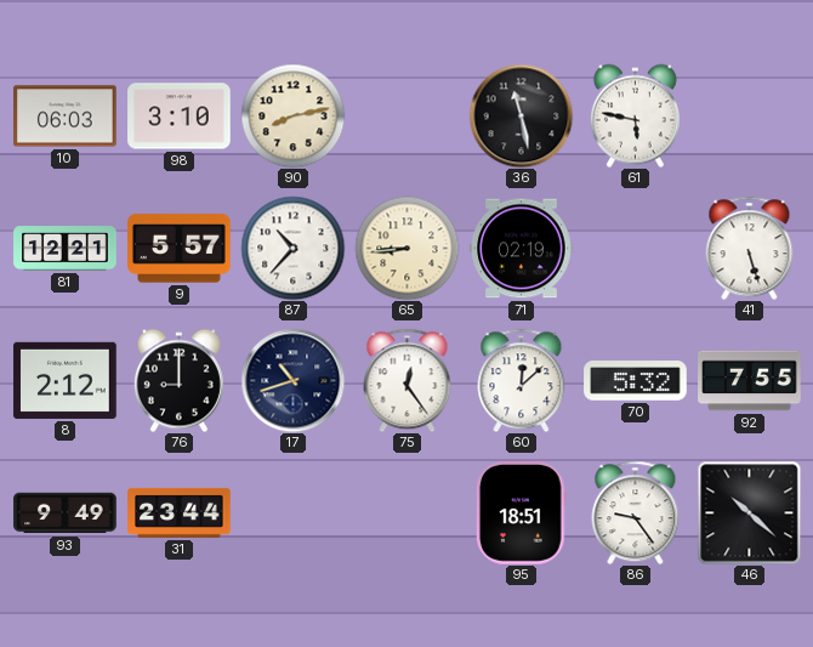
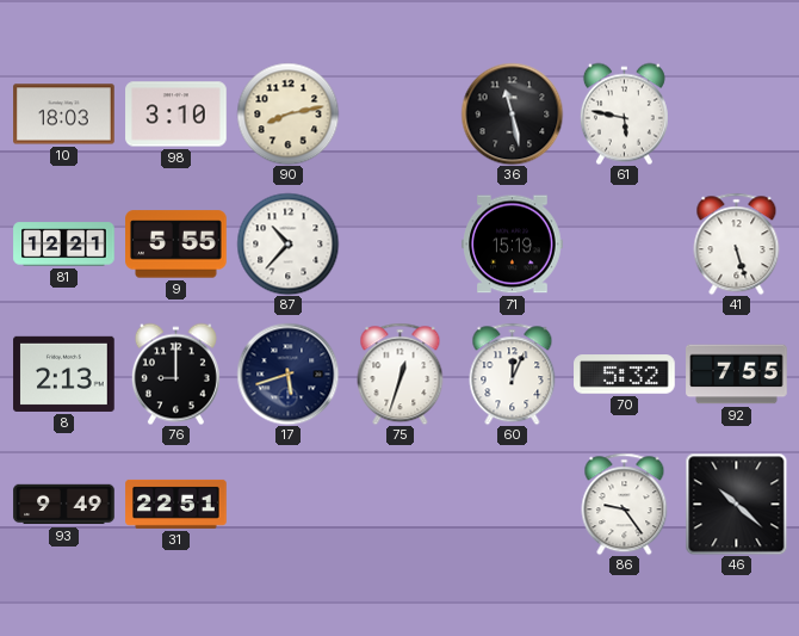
10: 06:03 -> 18:03 (64, 115)
9: 5:57 -> 5:55 (176, 245)
65: 8:44 -> none (406, 248)
71: 02:19 -> 15:19 (513, 245)
8: 2:12 -> 2:13 (64, 373)
17: 10:42 -> 5:42 (287, 373)
75: 12:24 -> 12:33 (401, 373)
60: 12:08 -> 12:04 (513, 373)
31: 23:44 -> 22:51 (176, 504)
95: 18:51 -> none (522, 513)
